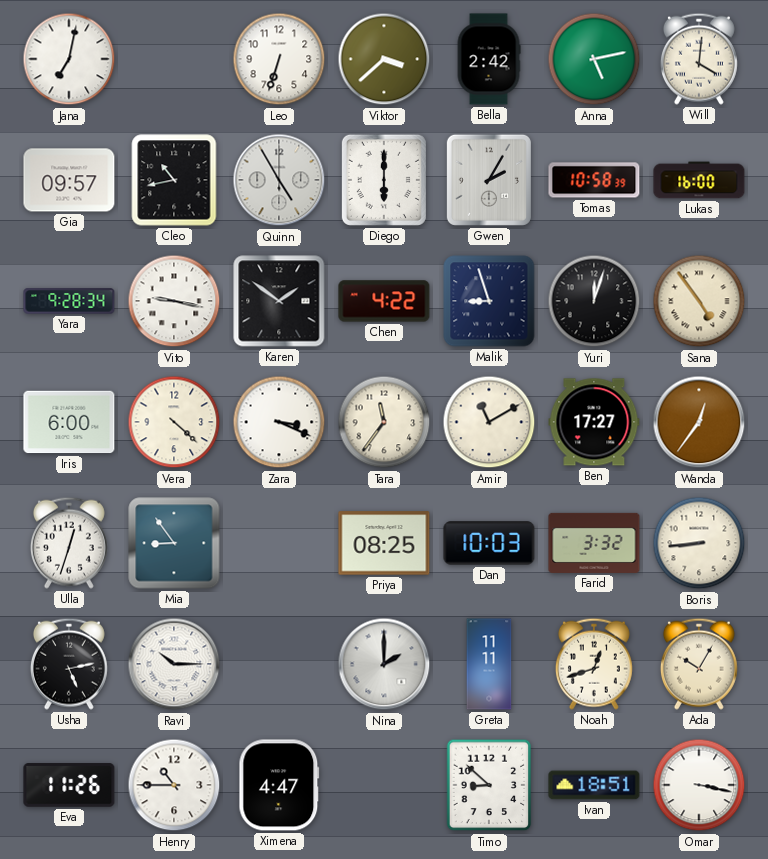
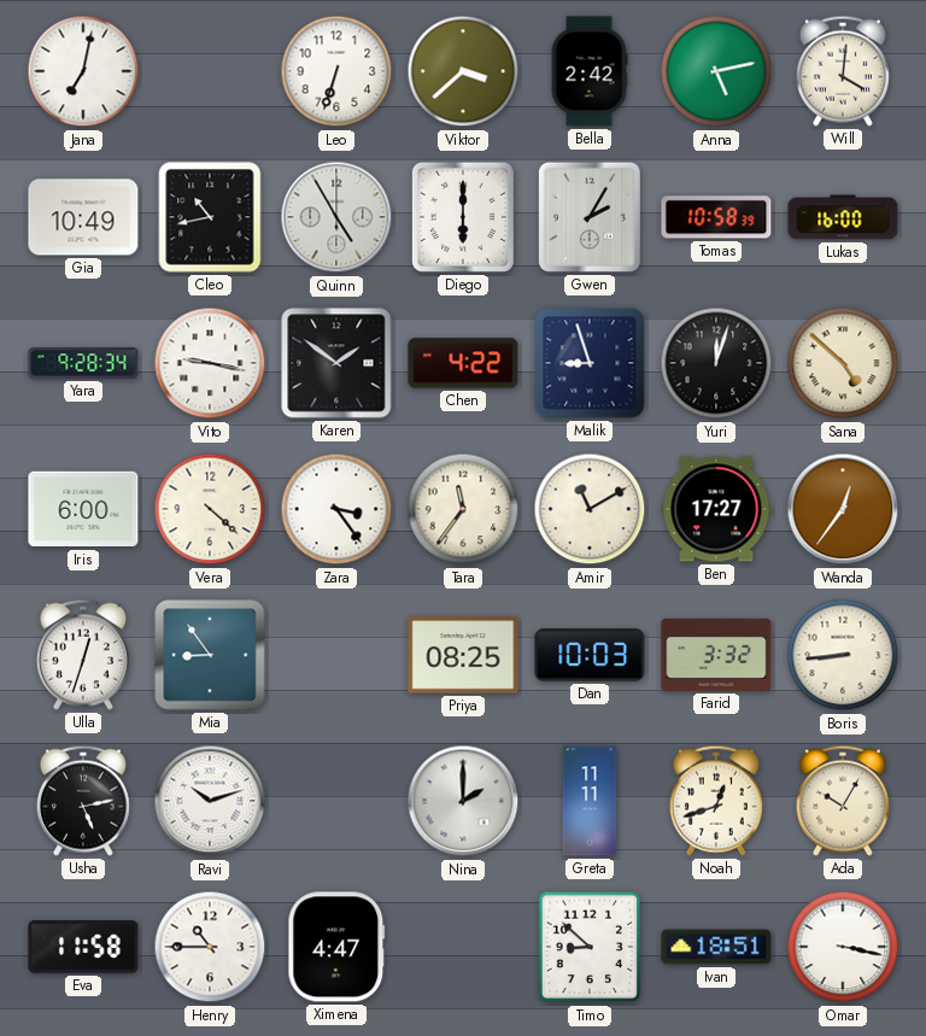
Gia: 09:57 -> 10:49 (83, 217)
Sana: 4:54 -> 4:52 (843, 363)
Zara: 3:19 -> 3:24 (336, 509)
Ravi: 10:15 -> 10:12 (210, 801)
Eva: 11:26 -> 11:58 (83, 947)
